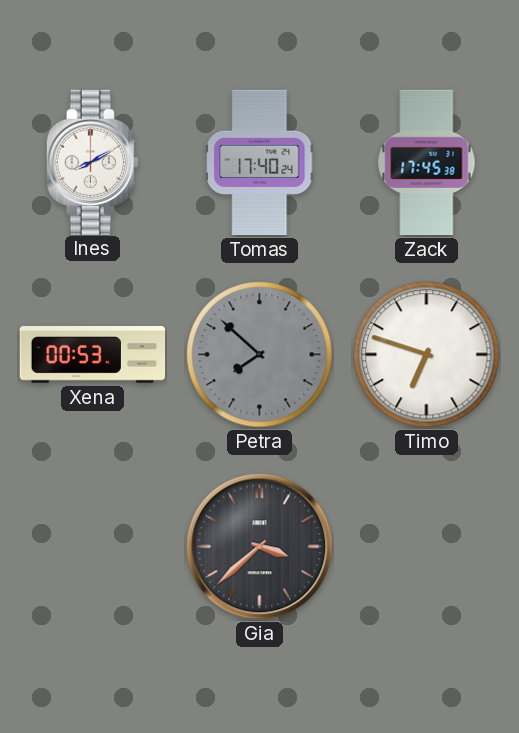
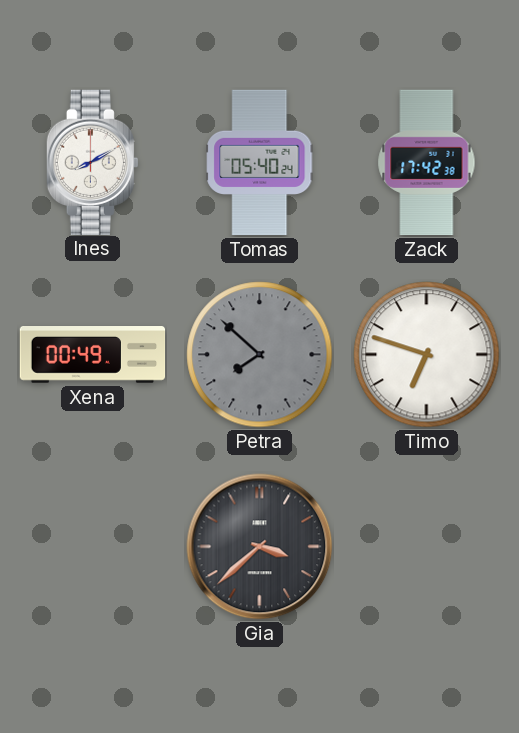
Tomas: 17:40 -> 05:40 (260, 163)
Zack: 17:45 -> 17:42 (427, 163)
Xena: 00:53 -> 00:49 (93, 355)
